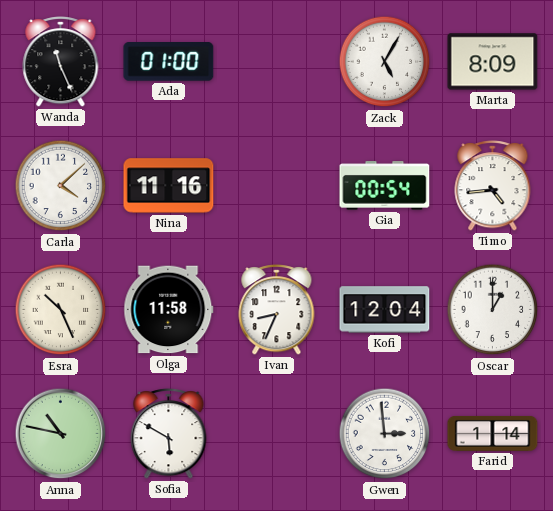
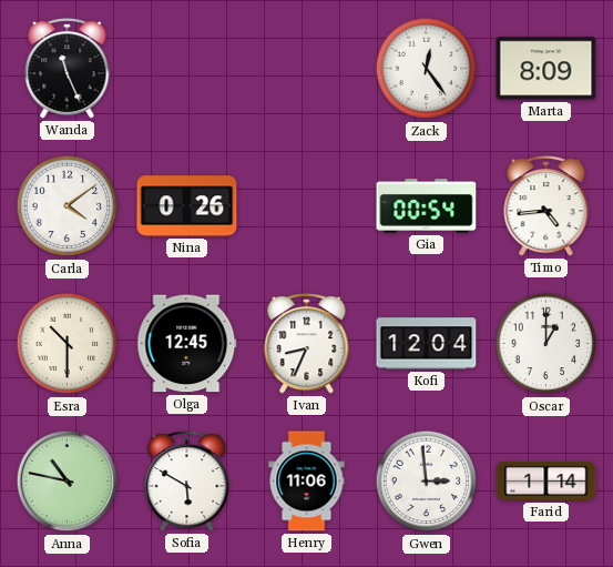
Ada: 01:00 -> none (169, 62)
Zack: 5:05 -> 12:24 (427, 69)
Carla: 4:08 -> 4:09 (68, 206)
Nina: 11:16 -> 0:26 (187, 206)
Esra: 10:26 -> 10:30 (68, 344)
Olga: 11:58 -> 12:45 (187, 344)
Henry: none -> 11:06 (307, 482)
